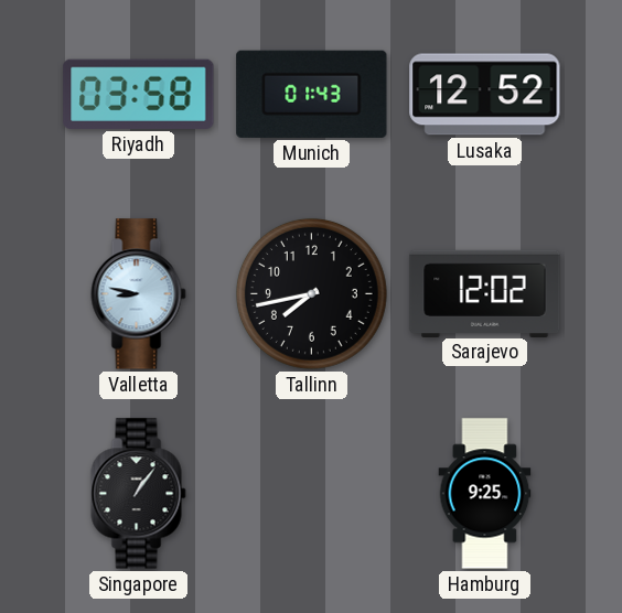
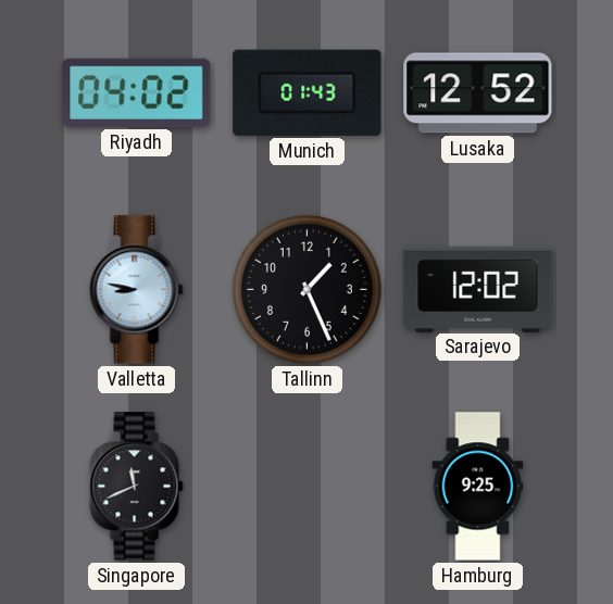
Riyadh: 03:58 -> 04:02 (137, 92)
Tallinn: 7:43 -> 1:26 (306, 289)
Singapore: 1:06 -> 11:41 (137, 487)
